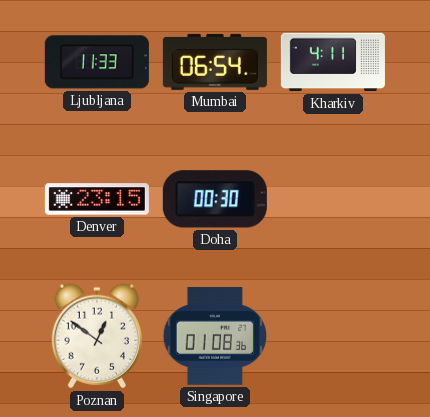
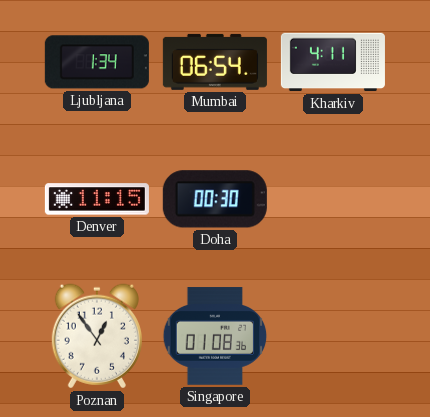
Ljubljana: 11:33 -> 1:34 (97, 62)
Denver: 23:15 -> 11:15 (97, 199)
Poznan: 12:51 -> 12:54 (97, 336)
